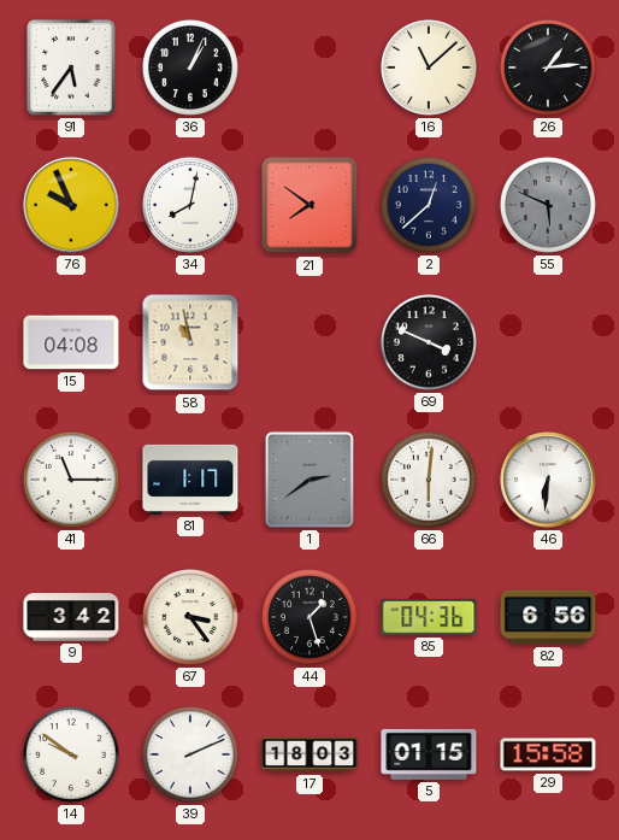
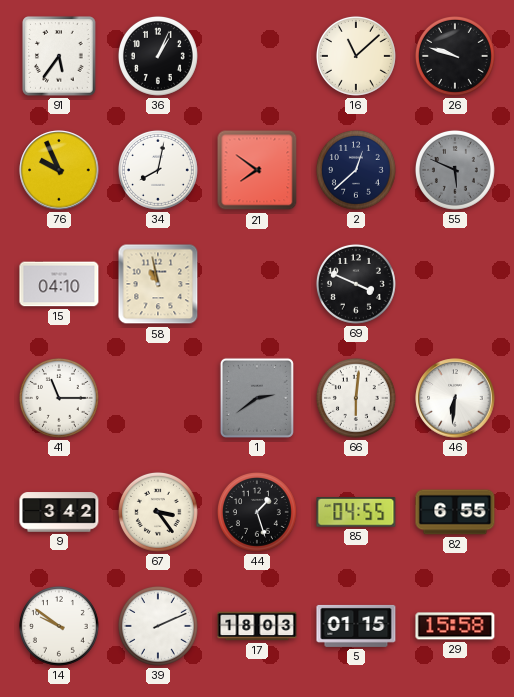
26: 1:14 -> 9:48 (455, 56)
15: 04:08 -> 04:10 (59, 284)
81: 1:17 -> none (190, 480)
85: 04:36 -> 04:55 (356, 512)
82: 6:56 -> 6:55 (455, 512)
